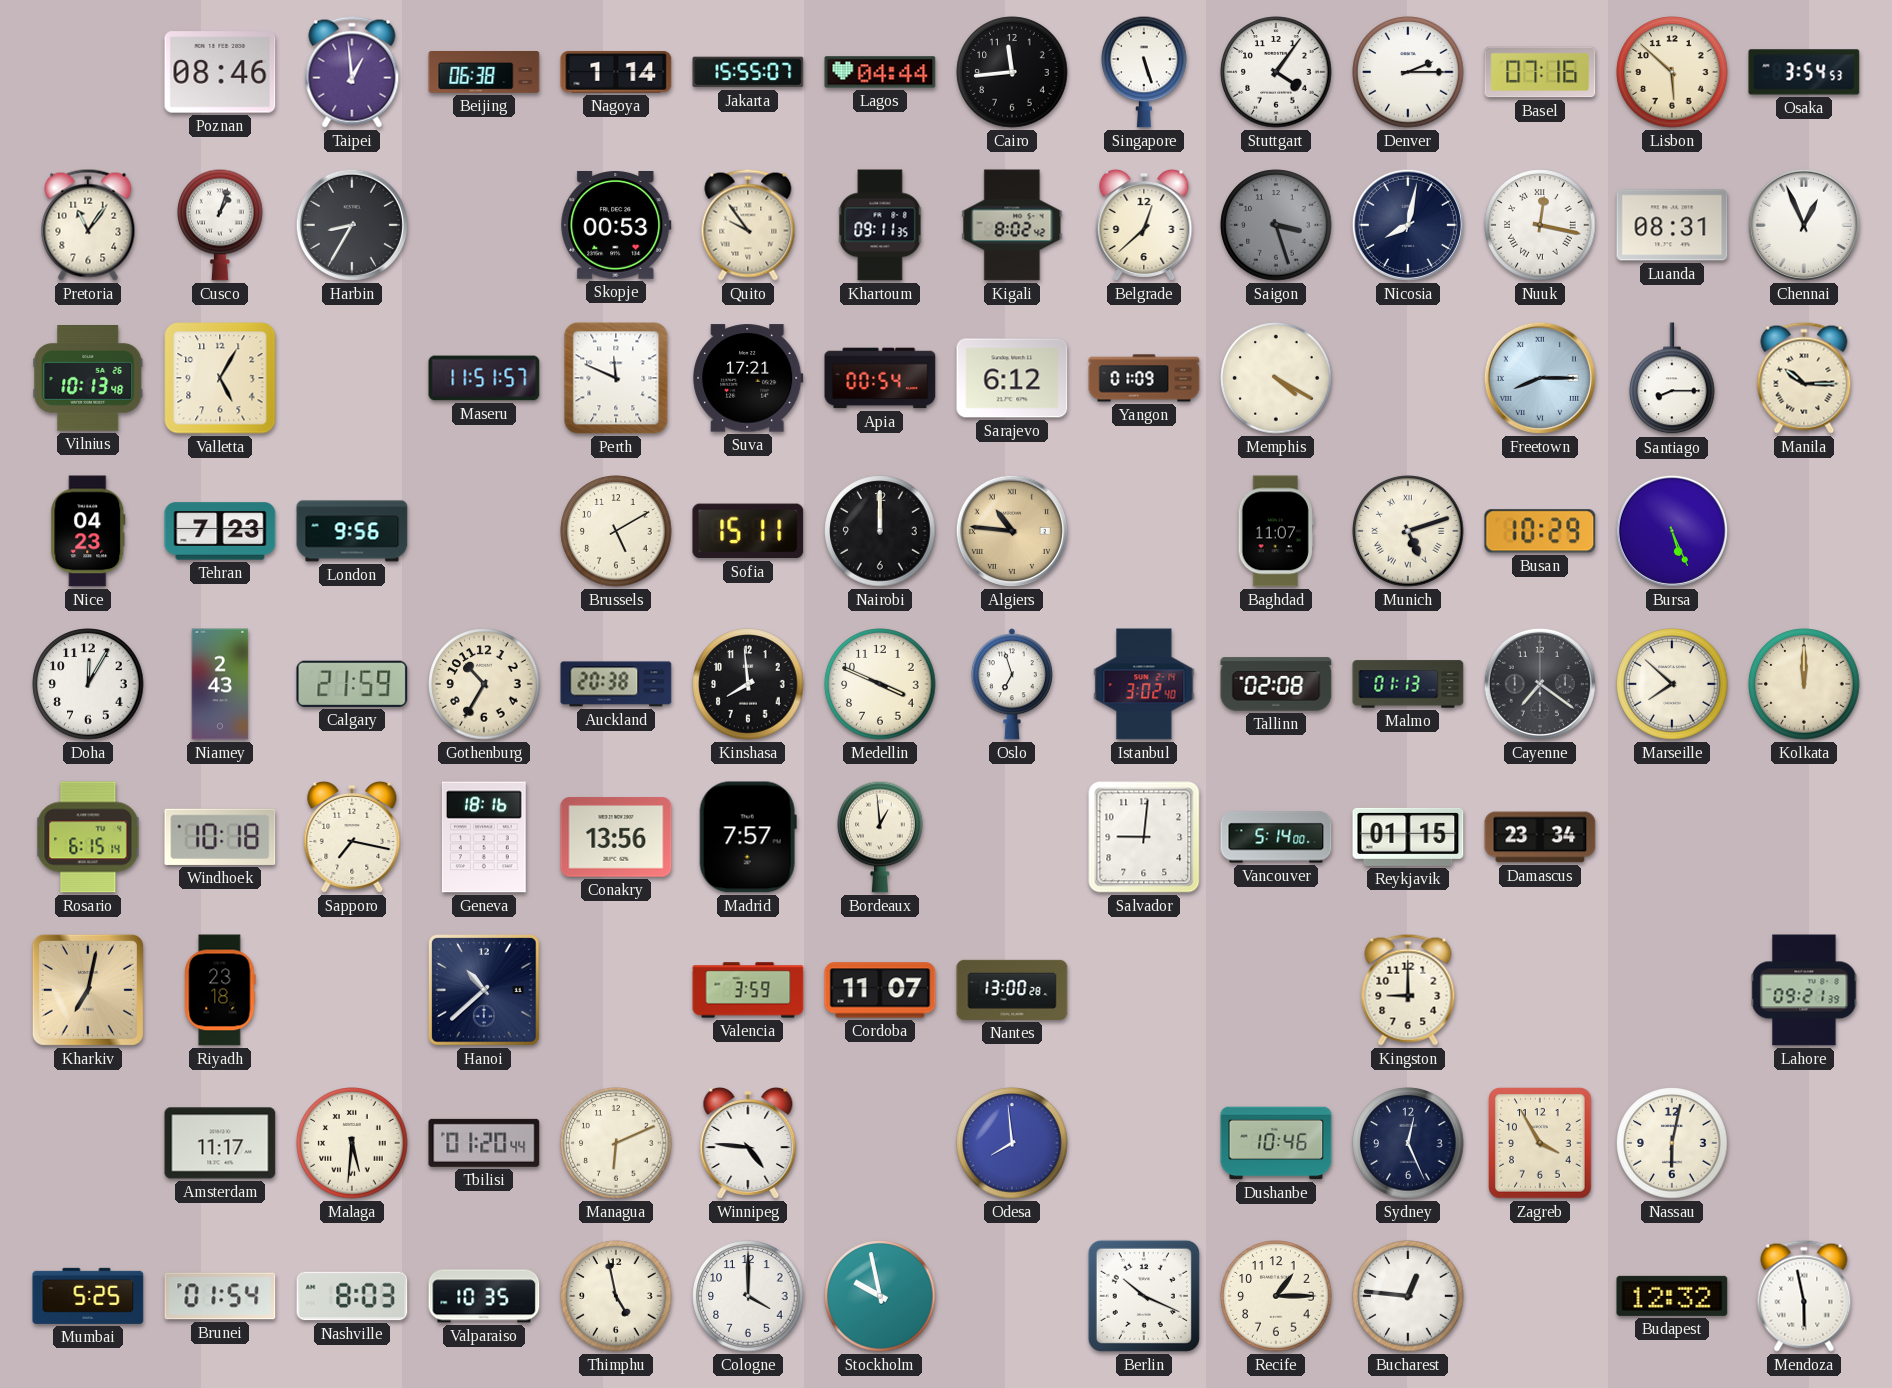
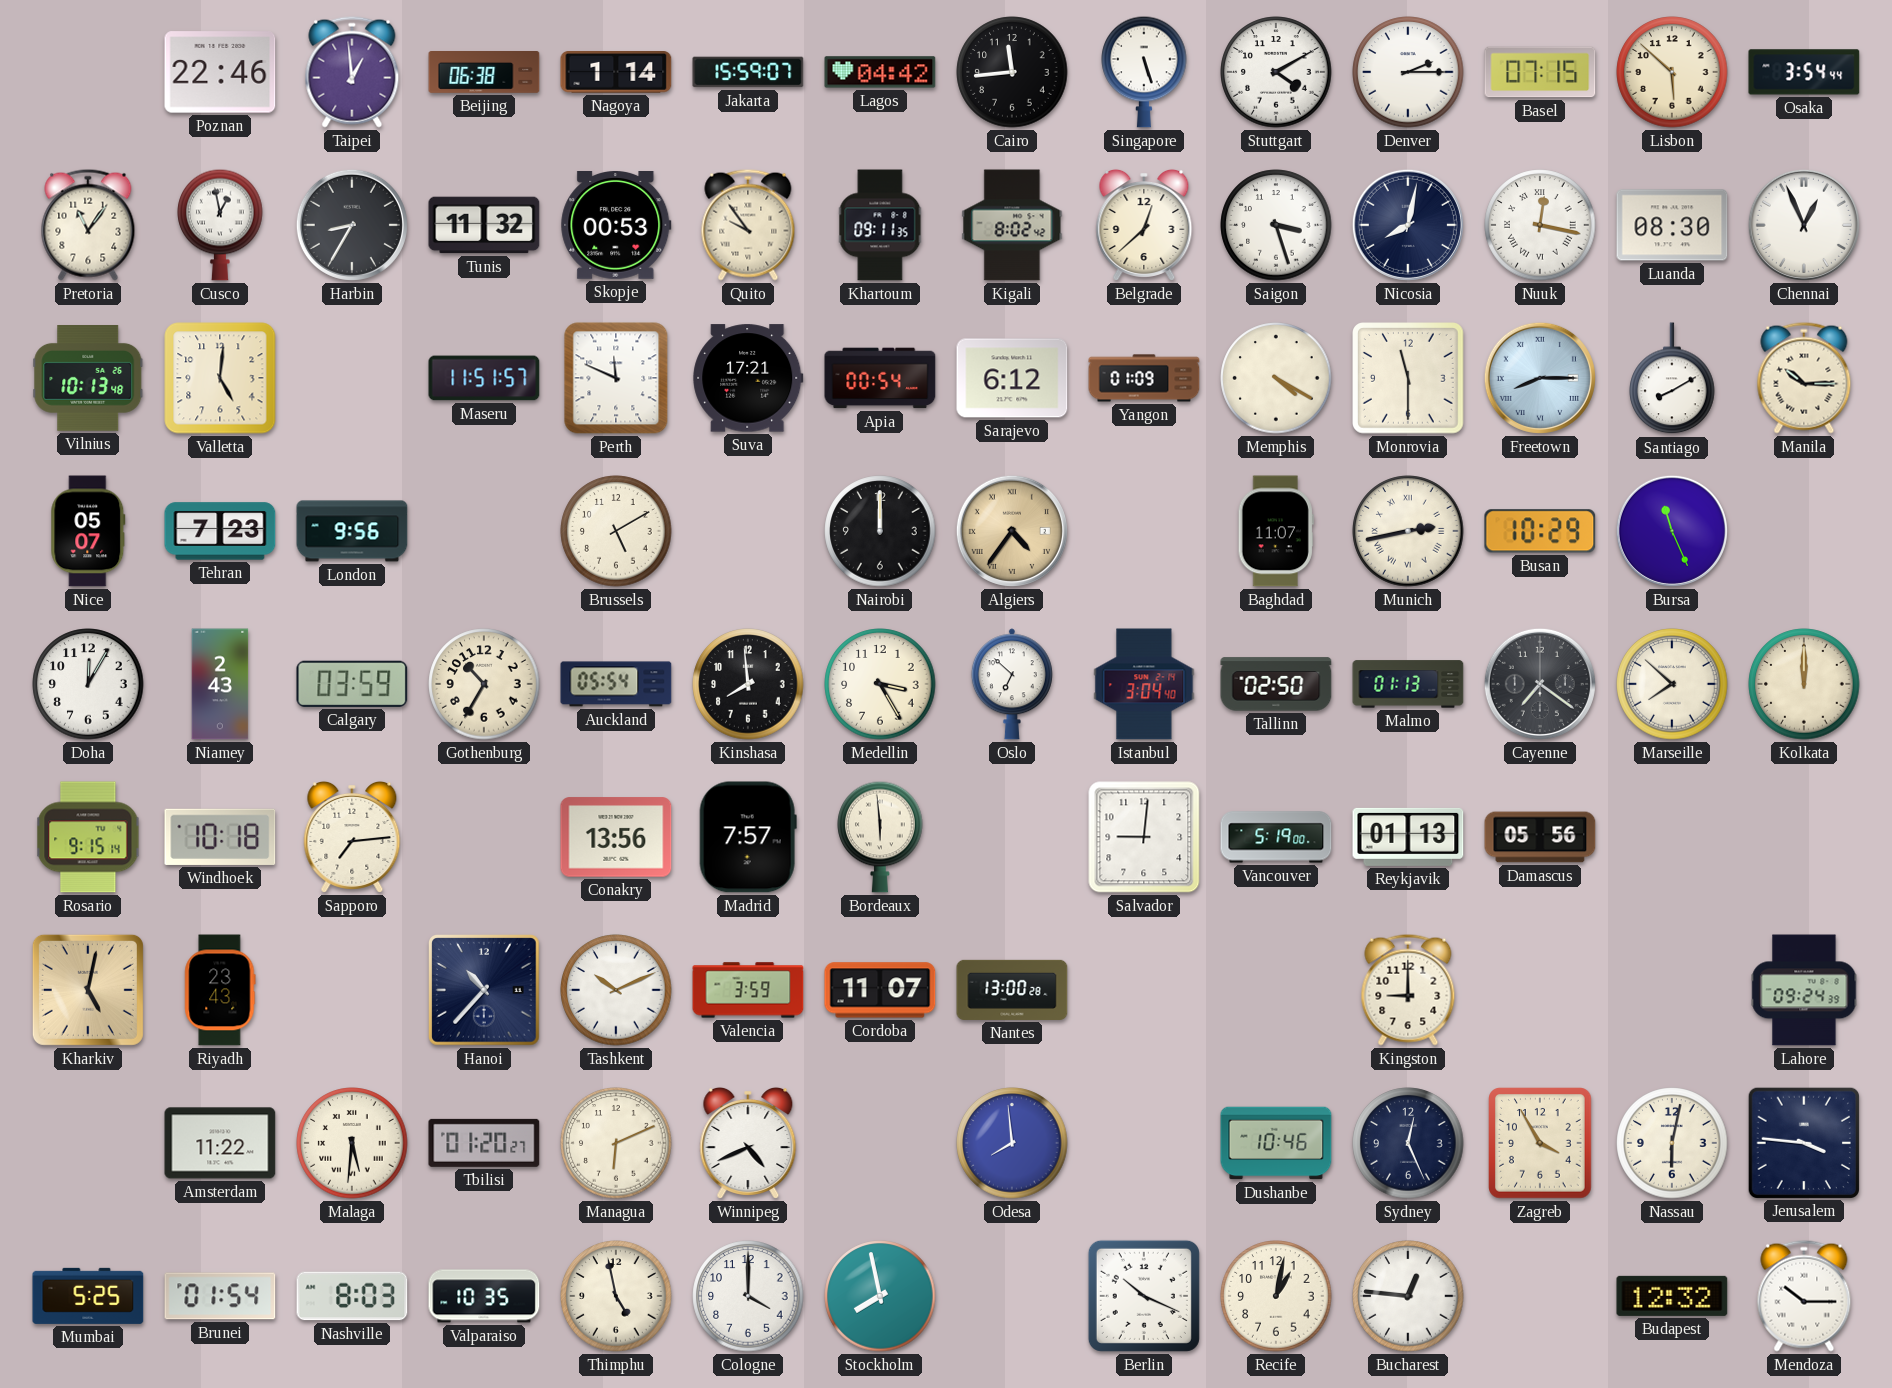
Poznan: 08:46 -> 22:46 (220, 72)
Jakarta: 15:55 -> 15:59 (748, 72)
Lagos: 04:44 -> 04:42 (880, 72)
Stuttgart: 4:06 -> 4:10 (1276, 72)
Basel: 07:16 -> 07:15 (1540, 72)
Osaka: 3:54:53 -> 3:54:44 (1804, 72)
Cusco: 1:03 -> 12:58 (220, 225)
Tunis: none -> 11:32 (484, 225)
Saigon dial: grey -> white (1276, 225)
Luanda: 08:31 -> 08:30 (1672, 225)
Valletta: 5:05 -> 5:01 (220, 378)
Monrovia: none -> 11:30 (1409, 379)
Santiago: 8:15 -> 8:10 (1672, 379)
Nice: 04:23 -> 05:07 (88, 531)
Sofia: 15:11 -> none (748, 531)
Algiers: 10:46 -> 4:36 (1012, 531)
Munich: 5:12 -> 2:43 (1408, 531)
Bursa: 5:26 -> 11:26 (1672, 531)
Calgary: 21:59 -> 03:59 (352, 684)
Auckland: 20:38 -> 05:54 (616, 684)
Medellin: 3:49 -> 3:25 (880, 684)
Oslo: 6:57 -> 6:52 (1012, 684)
Istanbul: 3:02 -> 3:04 (1144, 684)
Tallinn: 02:08 -> 02:50 (1276, 684)
Rosario: 6:15 -> 9:15 (88, 837)
Sapporo: 7:17 -> 7:14 (352, 837)
Geneva: 18:16 -> none (484, 837)
Bordeaux: 12:59 -> 5:59 (880, 837)
Vancouver: 5:14 -> 5:19 (1276, 837)
Reykjavik: 01:15 -> 01:13 (1408, 837)
Damascus: 23:34 -> 05:56 (1540, 837)
Kharkiv: 7:02 -> 5:02 (88, 990)
Riyadh: 23:18 -> 23:43 (220, 990)
Hanoi: 10:38 -> 10:37 (485, 991)
Tashkent: none -> 10:11 (616, 990)
Lahore: 09:21 -> 09:24 (1804, 990)
Amsterdam: 11:17 -> 11:22 (220, 1143)
Tbilisi: 01:20:44 -> 01:20:27 (484, 1143)
Winnipeg: 4:46 -> 4:41 (748, 1143)
Jerusalem: none -> 3:46 (1803, 1142)
Stockholm: 9:58 -> 7:58 (880, 1296)
Recife: 1:15 -> 1:02 (1276, 1296)
Mendoza: 5:58 -> 10:15 (1804, 1296)
